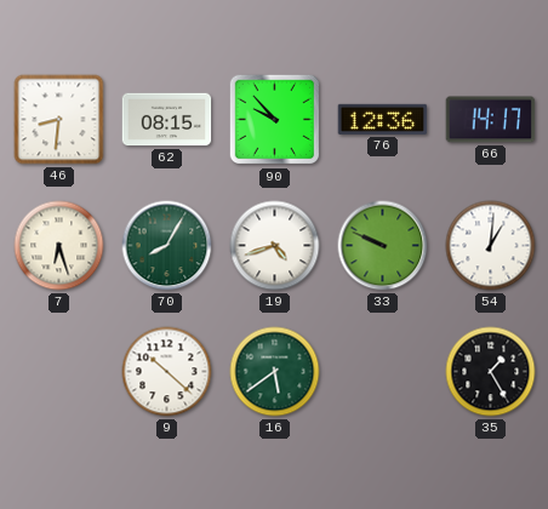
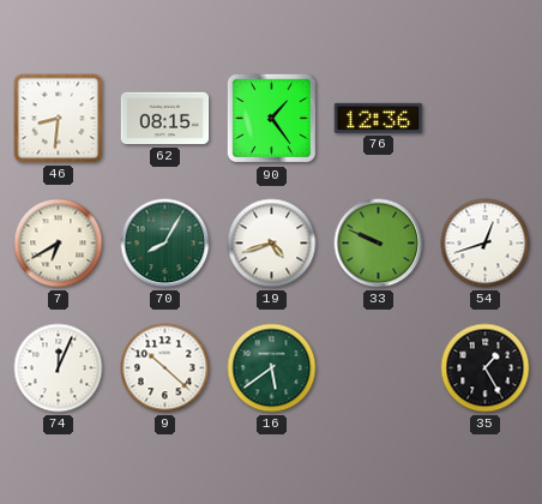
90: 9:53 -> 1:24 (272, 119)
66: 14:17 -> none (491, 120)
7: 6:27 -> 6:40 (59, 244)
54: 1:01 -> 12:42 (486, 244)
74: none -> 12:04 (59, 368)
